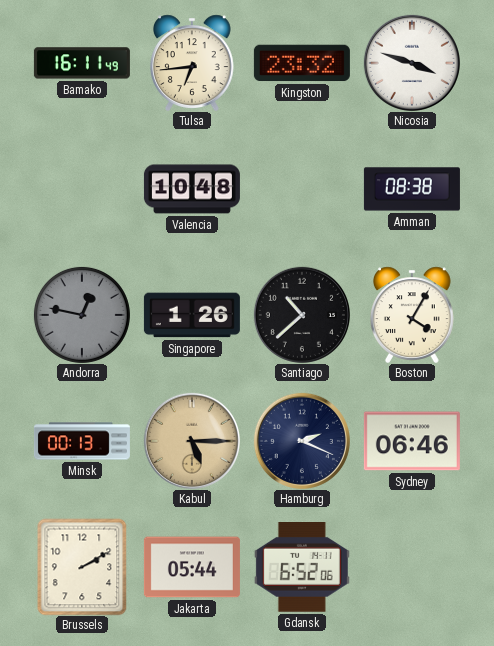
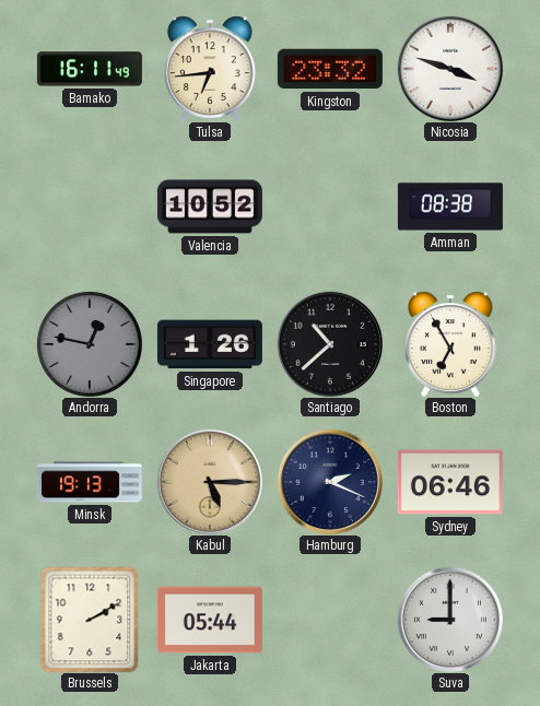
Valencia: 10:48 -> 10:52 (210, 207)
Boston: 4:05 -> 6:55 (450, 344)
Minsk: 00:13 -> 19:13 (90, 482)
Gdansk: 6:52 -> none (302, 567)
Suva: none -> 9:00 (450, 620)
